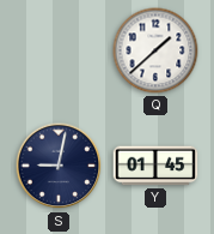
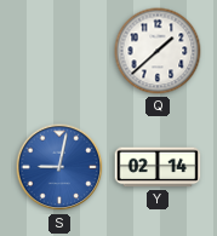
S dial: navy -> blue (59, 167)
Y: 01:45 -> 02:14 (158, 167)
